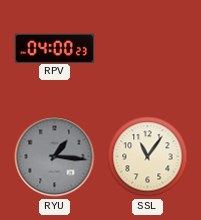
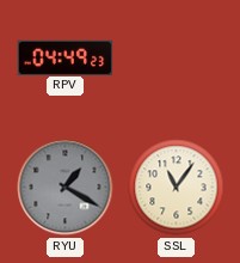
RPV: 04:00 -> 04:49 (66, 57)
RYU: 1:16 -> 1:20 (66, 188)
